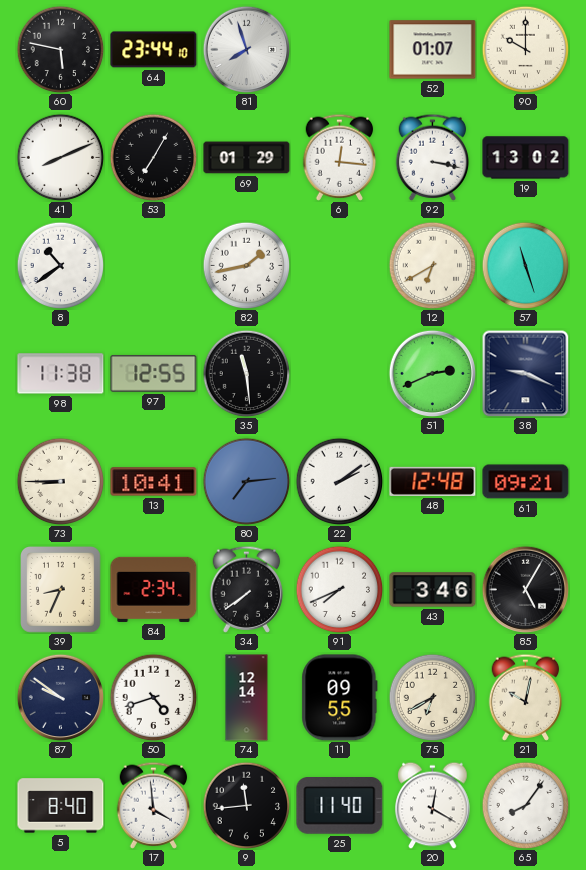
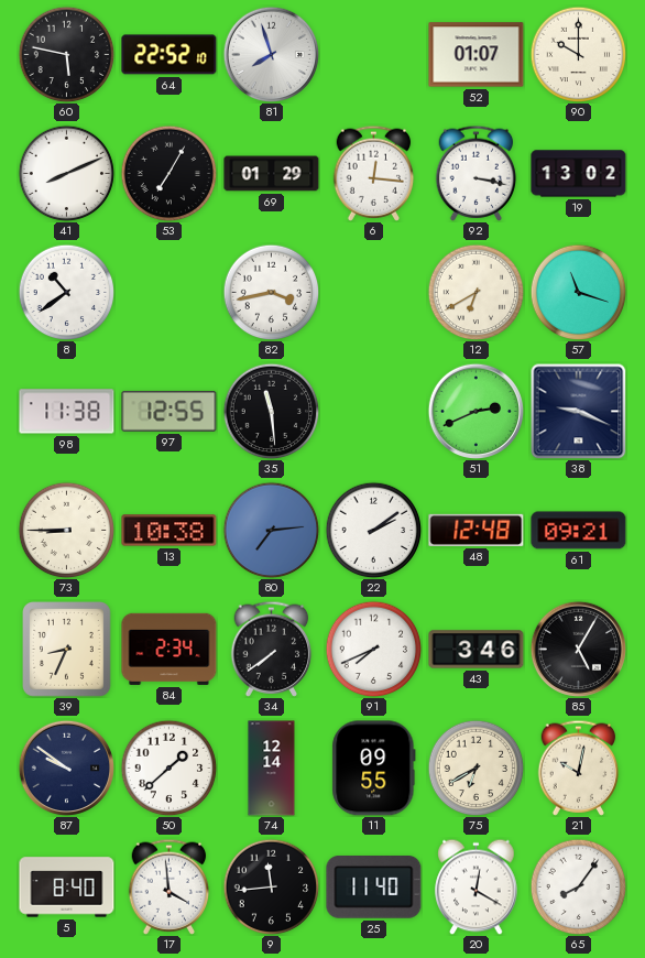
64: 23:44 -> 22:52 (170, 55)
82: 1:43 -> 3:43 (271, 292)
57: 11:27 -> 11:18 (578, 292)
13: 10:41 -> 10:38 (170, 531)
50: 4:42 -> 1:38 (168, 768)
